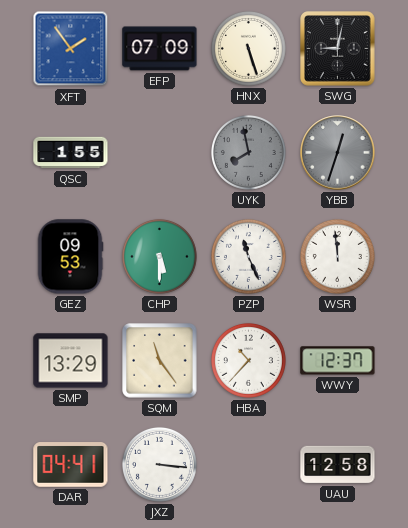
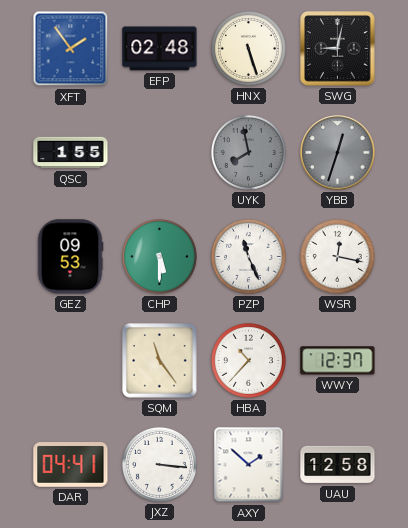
EFP: 07:09 -> 02:48 (160, 49)
WSR: 11:59 -> 12:17 (337, 256)
SMP: 13:29 -> none (71, 361)
AXY: none -> 1:52 (249, 465)
